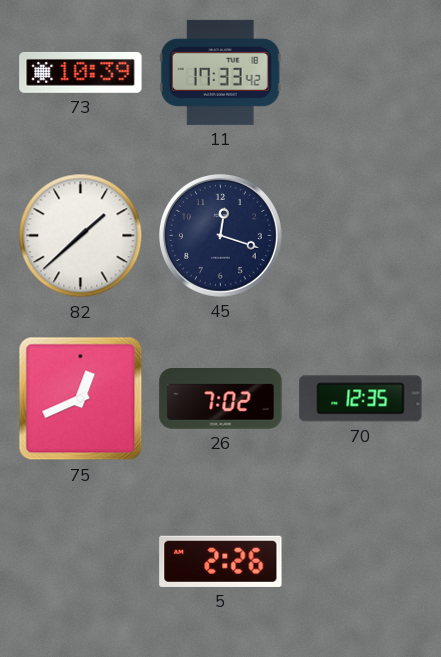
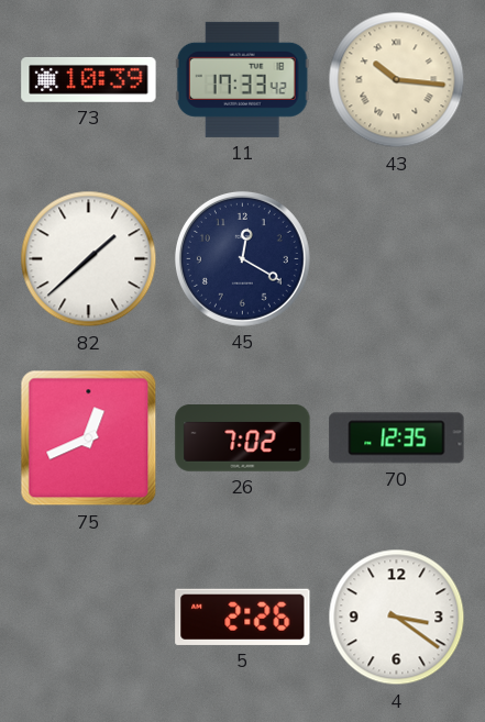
43: none -> 10:16 (397, 80)
45: 12:18 -> 12:20 (242, 258)
4: none -> 3:21 (397, 618)
